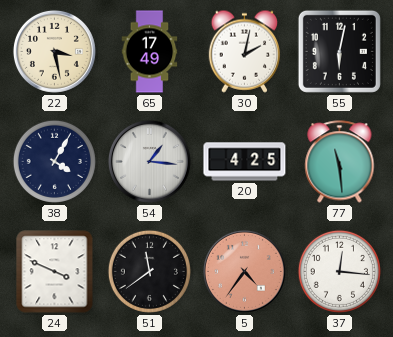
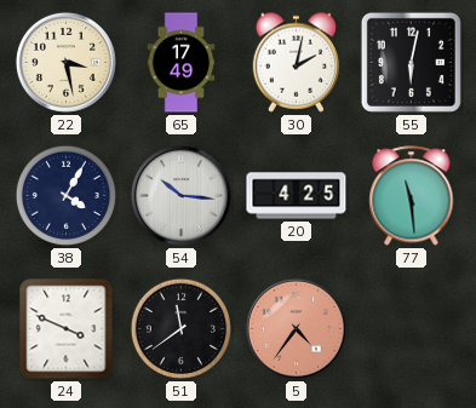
54: 1:16 -> 10:16 (180, 195)
37: 12:16 -> none (339, 271)
